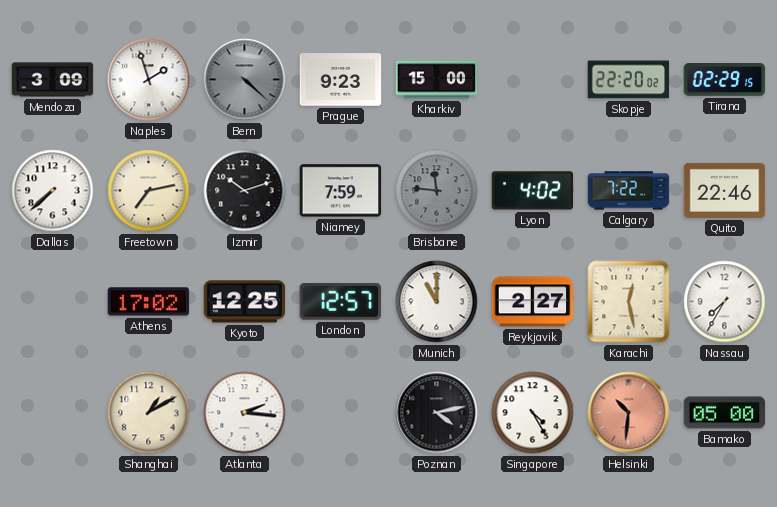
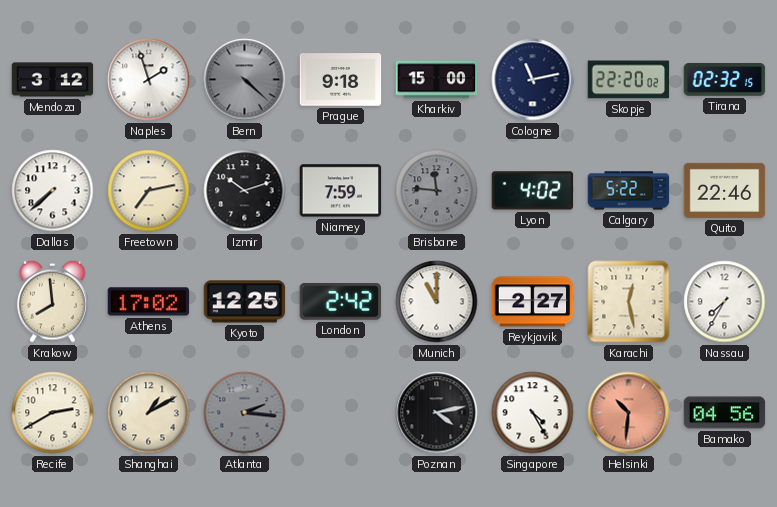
Mendoza: 3:09 -> 3:12 (53, 80)
Prague: 9:23 -> 9:18 (341, 80)
Cologne: none -> 11:13 (533, 80)
Tirana: 02:29 -> 02:32 (725, 80)
Calgary: 7:22 -> 5:22 (629, 191)
Krakow: none -> 7:59 (53, 301)
London: 12:57 -> 2:42 (341, 302)
Recife: none -> 2:40 (53, 413)
Atlanta dial: white -> grey (245, 413)
Bamako: 05:00 -> 04:56 (725, 413)
